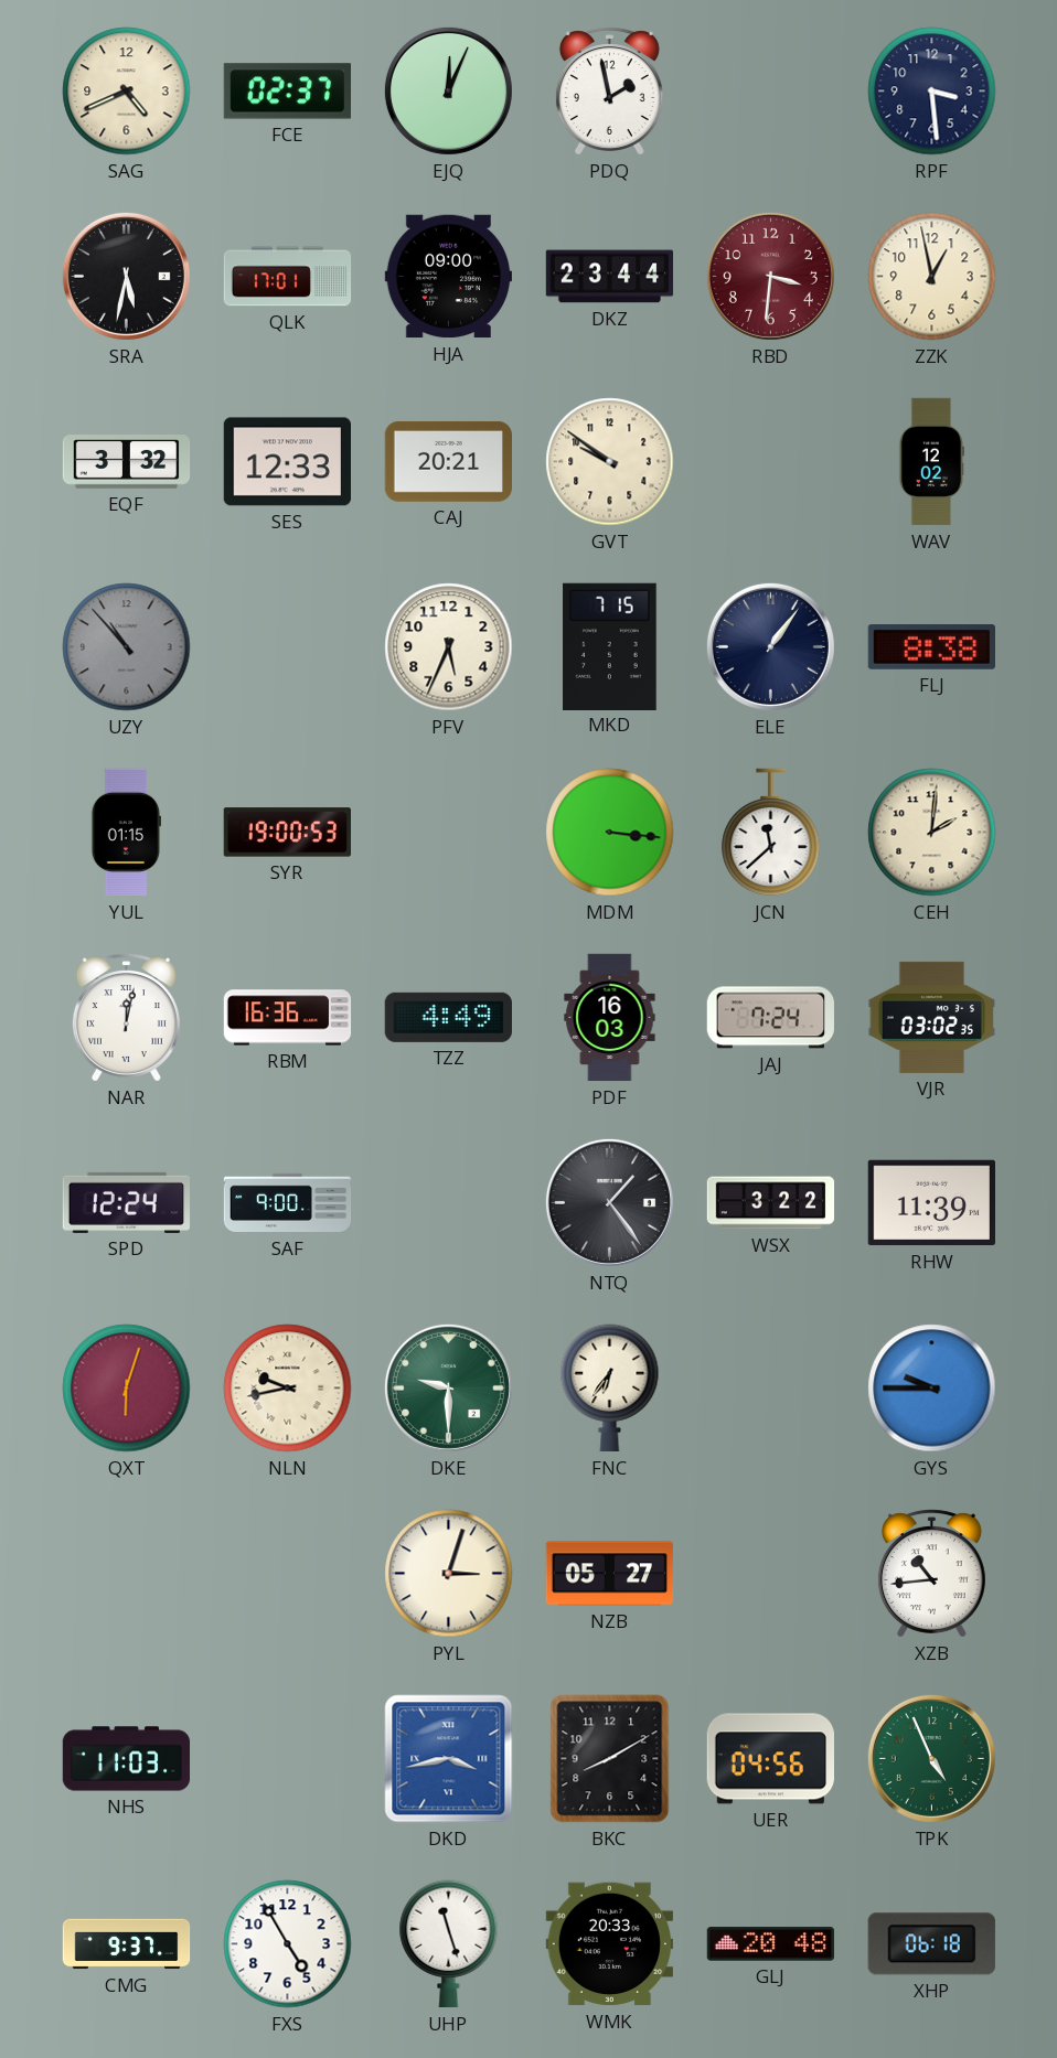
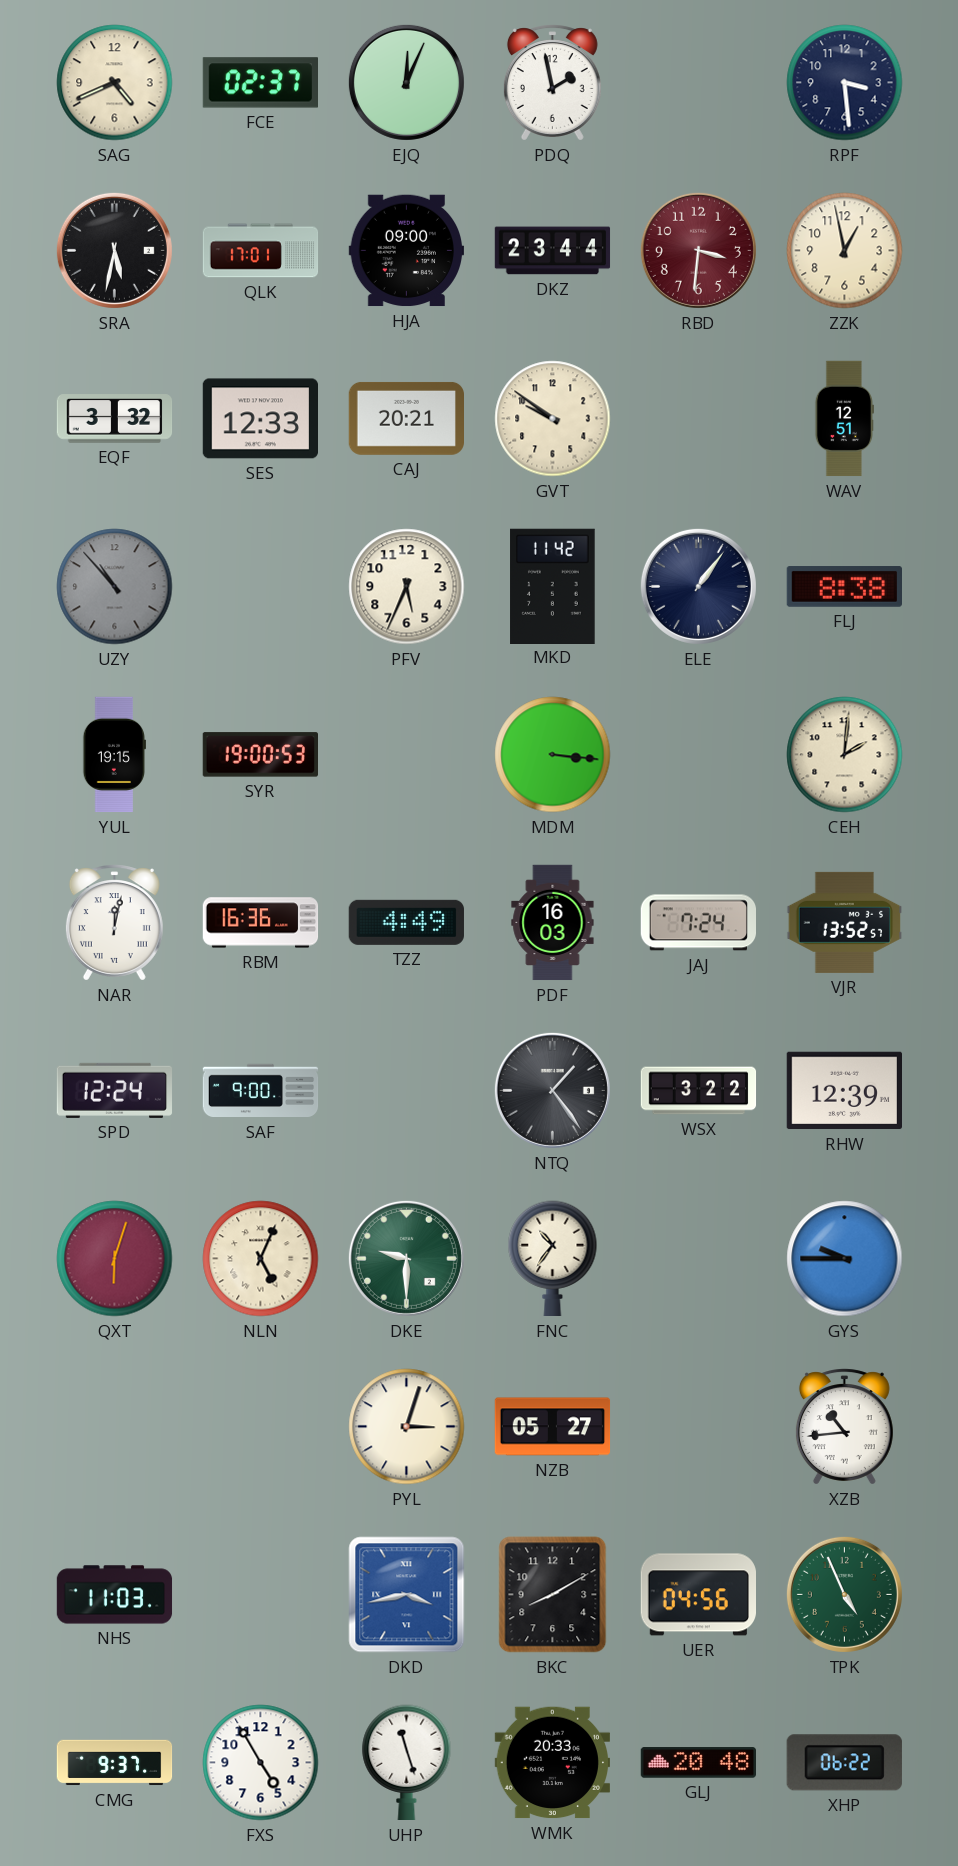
WAV: 12:02 -> 12:51 (844, 419)
MKD: 7:15 -> 11:42 (553, 586)
YUL: 01:15 -> 19:15 (114, 755)
JCN: 11:38 -> none (771, 833)
VJR: 03:02 -> 13:52 (844, 922)
RHW: 11:39 -> 12:39 (844, 1091)
NLN: 9:43 -> 5:04 (261, 1259)
FNC: 6:36 -> 10:36 (553, 1259)
XHP: 06:18 -> 06:22 (844, 1763)
